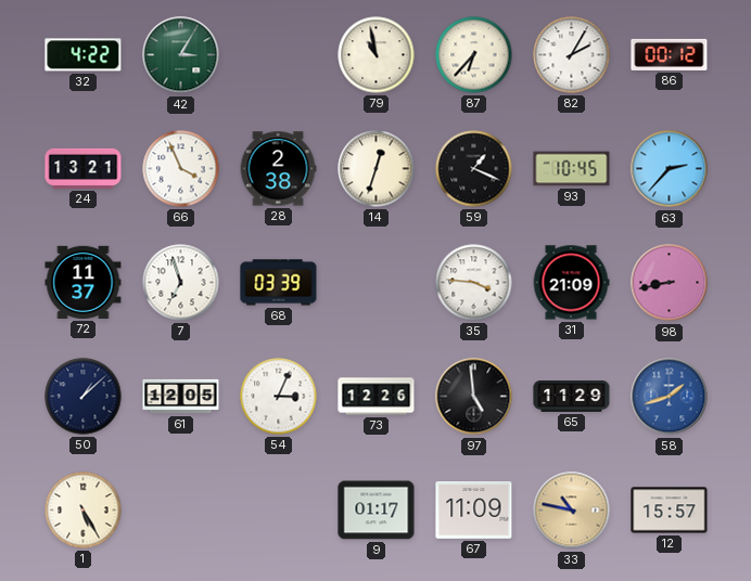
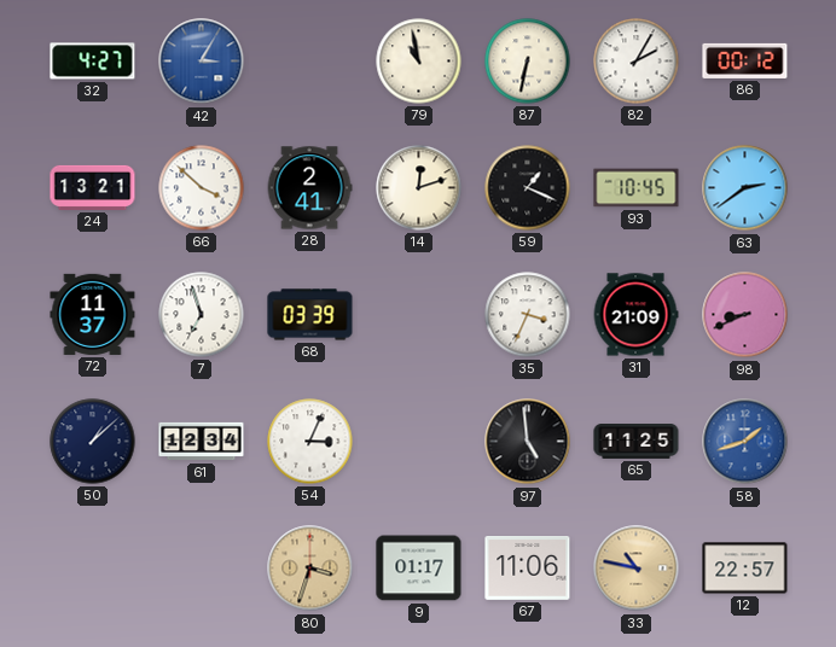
32: 4:22 -> 4:27 (93, 62)
42 dial: green -> blue (202, 62)
87: 6:37 -> 6:32 (528, 62)
66: 3:56 -> 3:52 (202, 188)
28: 2:38 -> 2:41 (309, 188)
14: 12:33 -> 12:12 (419, 188)
63: 2:37 -> 2:39 (745, 188)
35: 3:46 -> 3:34 (528, 315)
98: 8:43 -> 8:41 (745, 315)
61: 12:05 -> 12:34 (202, 442)
73: 12:26 -> none (377, 397)
65: 11:29 -> 11:25 (637, 442)
1: 5:25 -> none (84, 511)
80: none -> 3:33 (310, 569)
67: 11:09 -> 11:06 (528, 569)
12: 15:57 -> 22:57 (745, 569)
